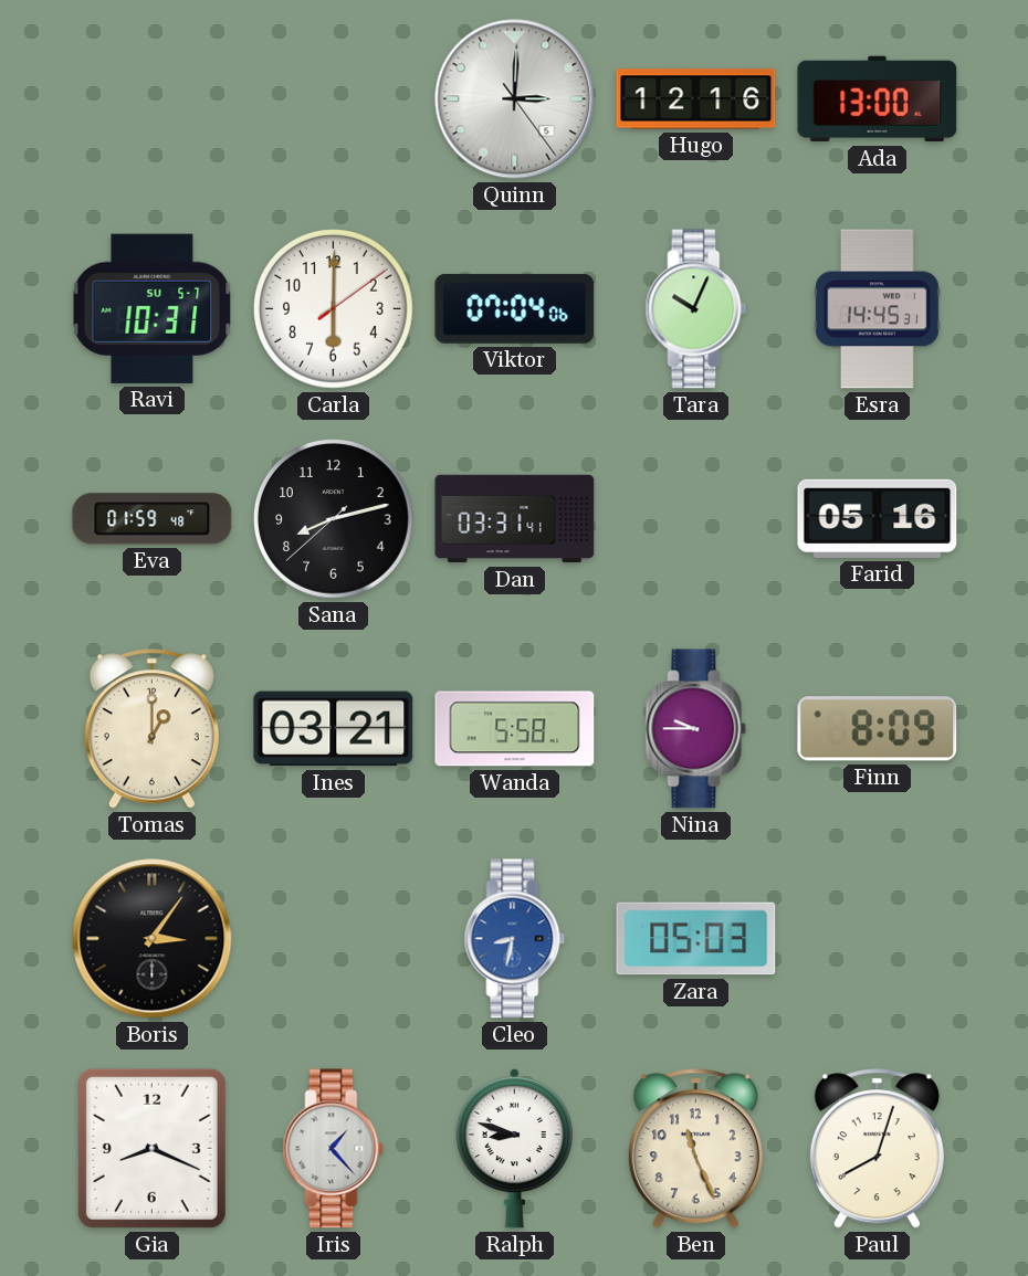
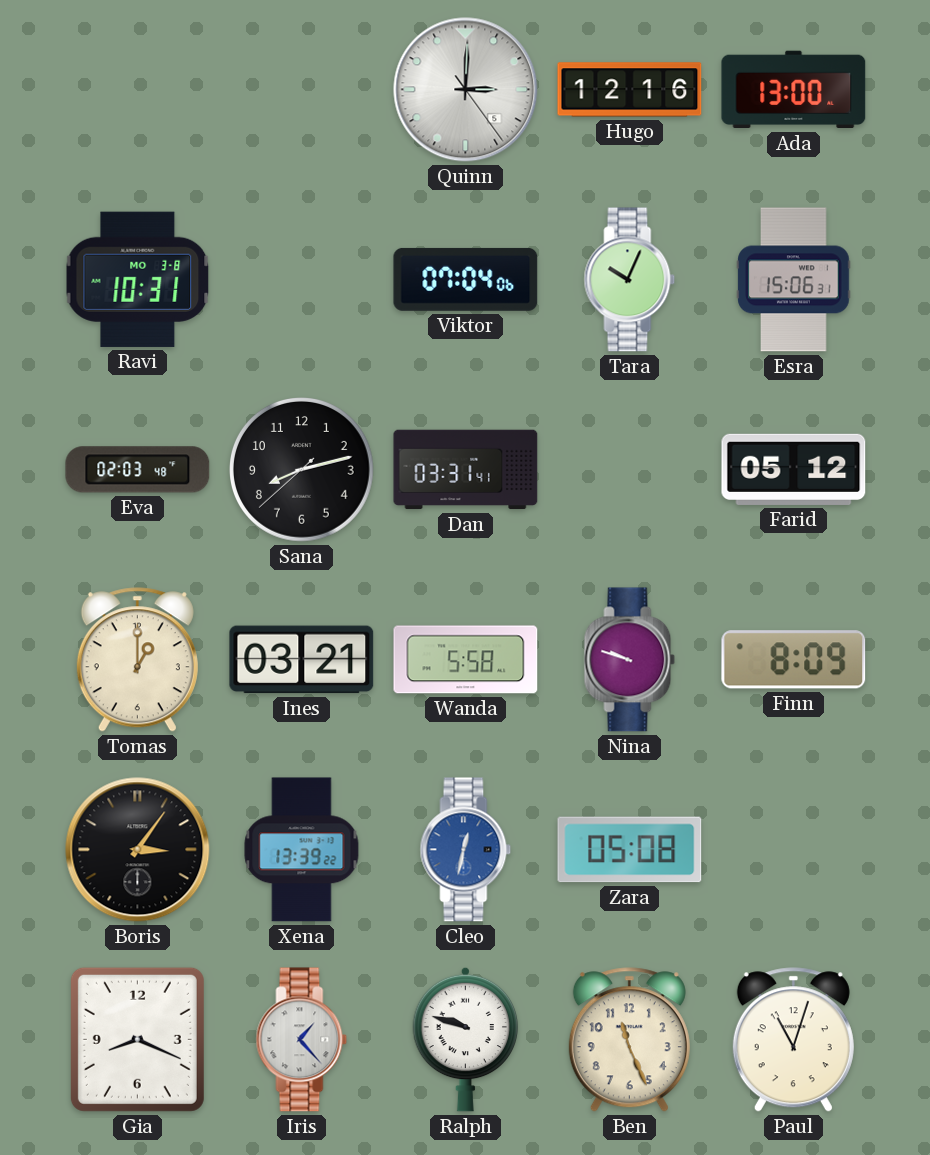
Ravi date: SU 5-7 -> MO 3-8 (138, 279)
Carla: 6:00 -> none (334, 309)
Esra: 14:45 -> 15:06 (794, 280)
Eva: 01:59 -> 02:03 (138, 470)
Farid: 05:16 -> 05:12 (794, 469)
Nina: 9:45 -> 9:48 (630, 660)
Xena: none -> 13:39 (302, 850)
Cleo: 8:32 -> 12:32 (466, 850)
Zara: 05:03 -> 05:08 (630, 850)
Ralph: 8:48 -> 9:48 (466, 1039)
Paul: 8:03 -> 11:03 (793, 1040)
